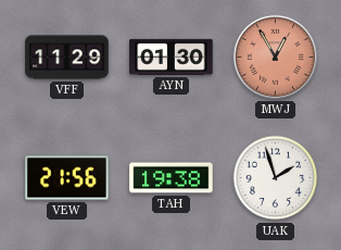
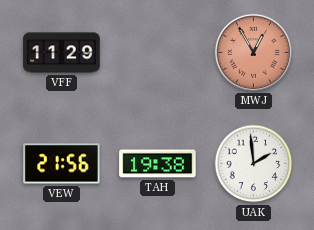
AYN: 01:30 -> none (172, 57)
UAK: 1:57 -> 1:59 (254, 164)
